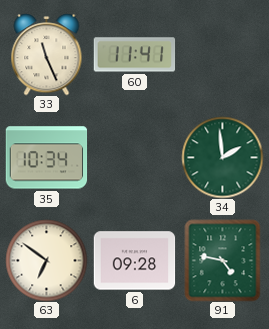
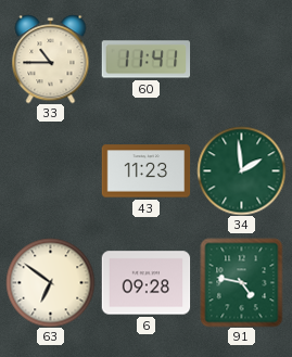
33: 11:26 -> 10:45 (51, 59)
35: 10:34 -> none (46, 158)
43: none -> 11:23 (145, 171)
